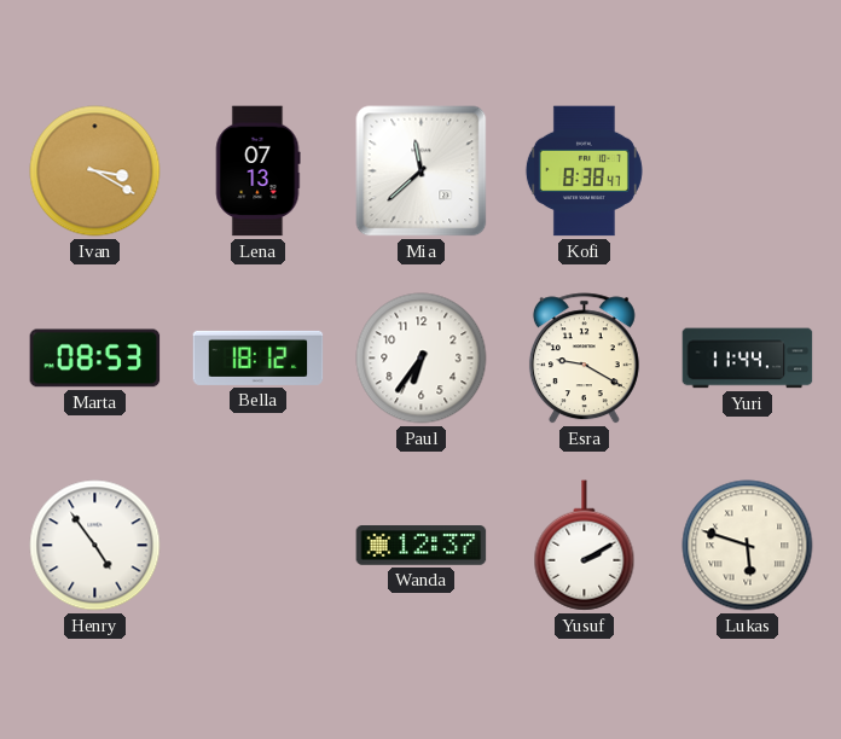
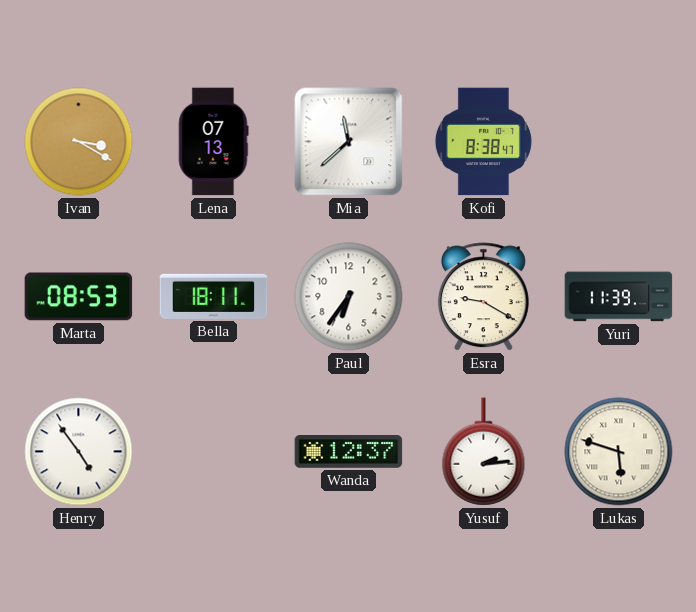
Bella: 18:12 -> 18:11 (214, 296)
Yuri: 11:44 -> 11:39 (619, 297)
Yusuf: 2:10 -> 2:14 (484, 452)
